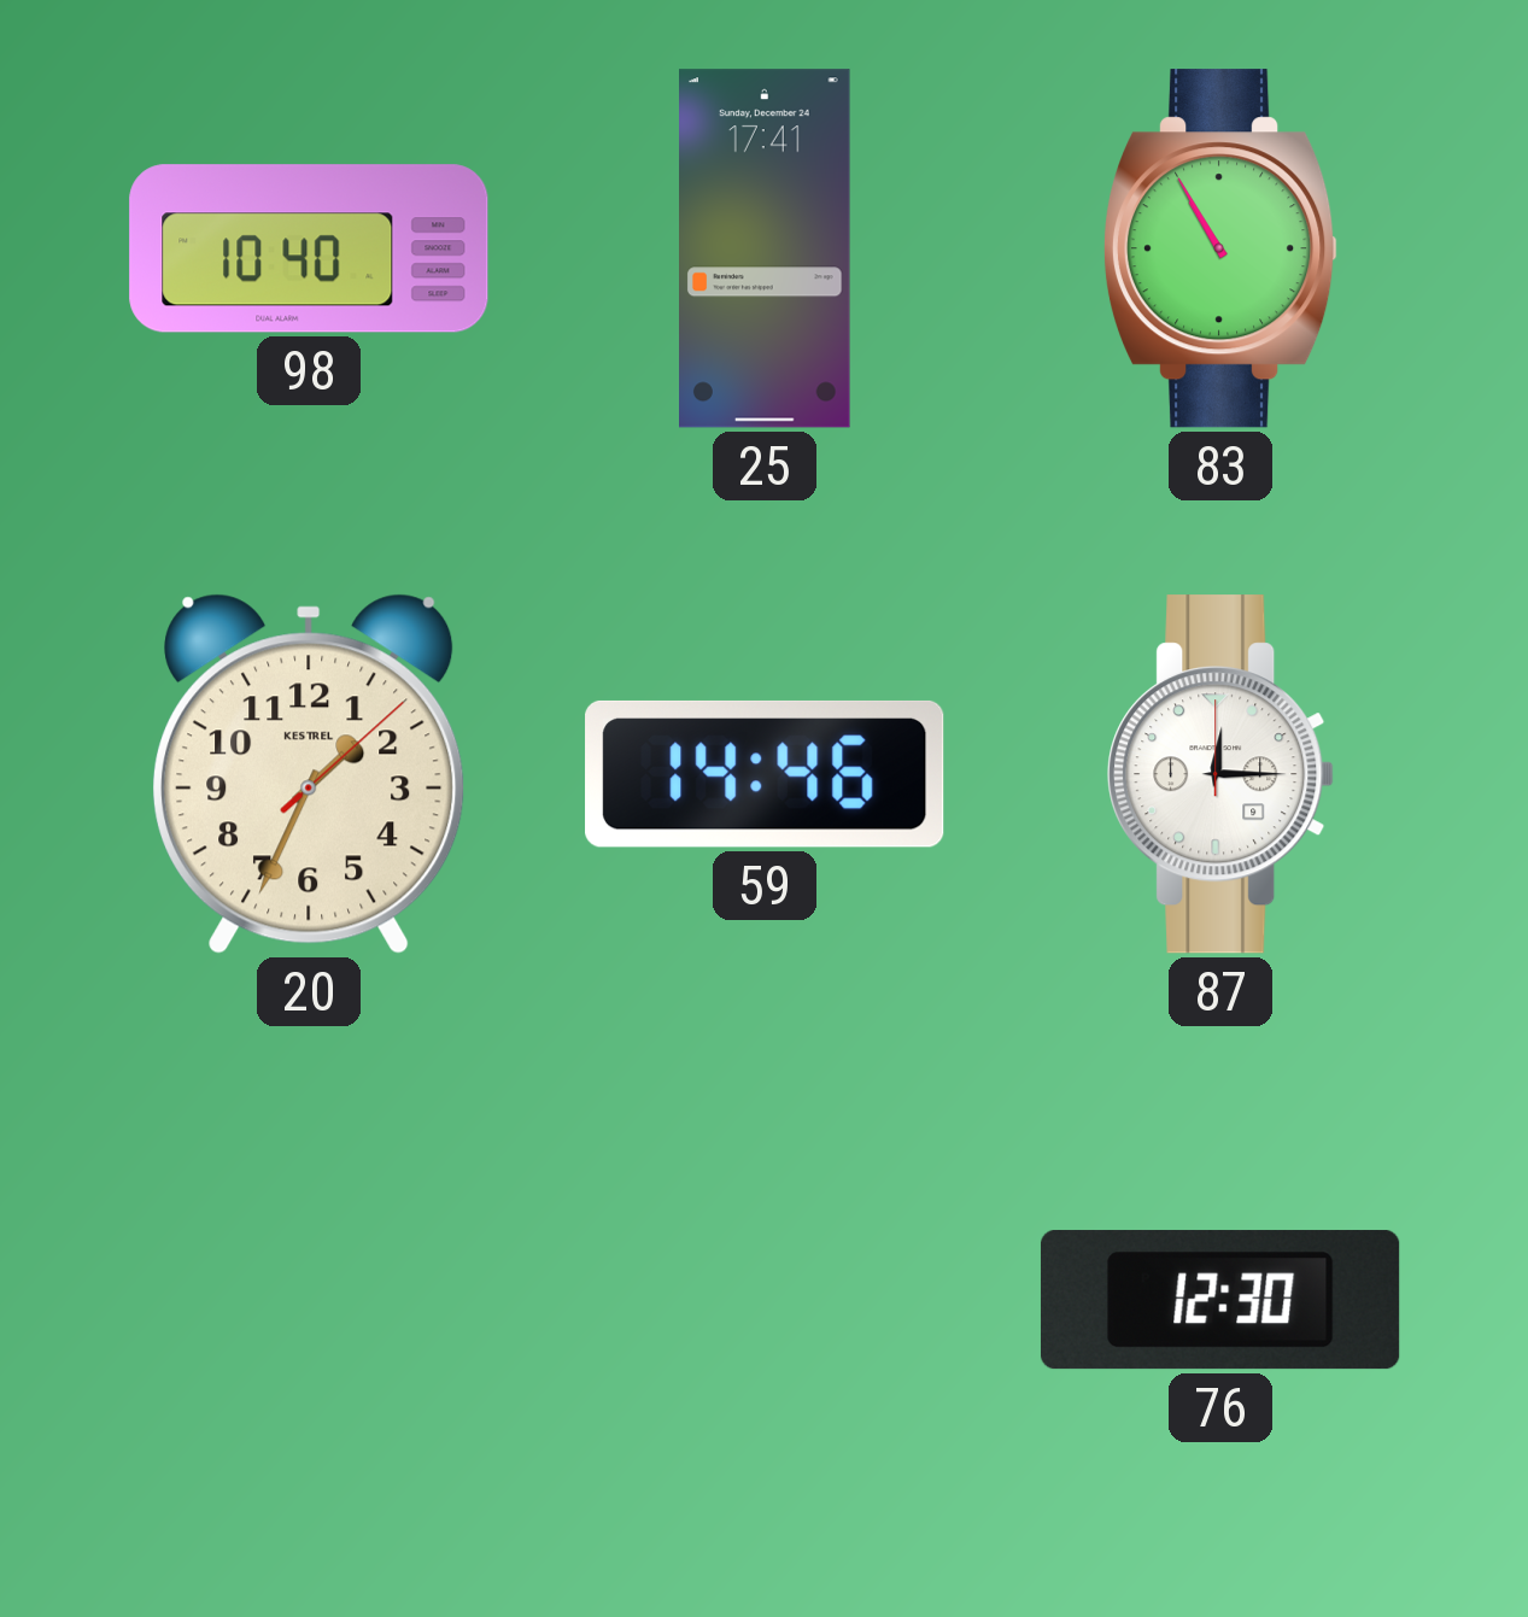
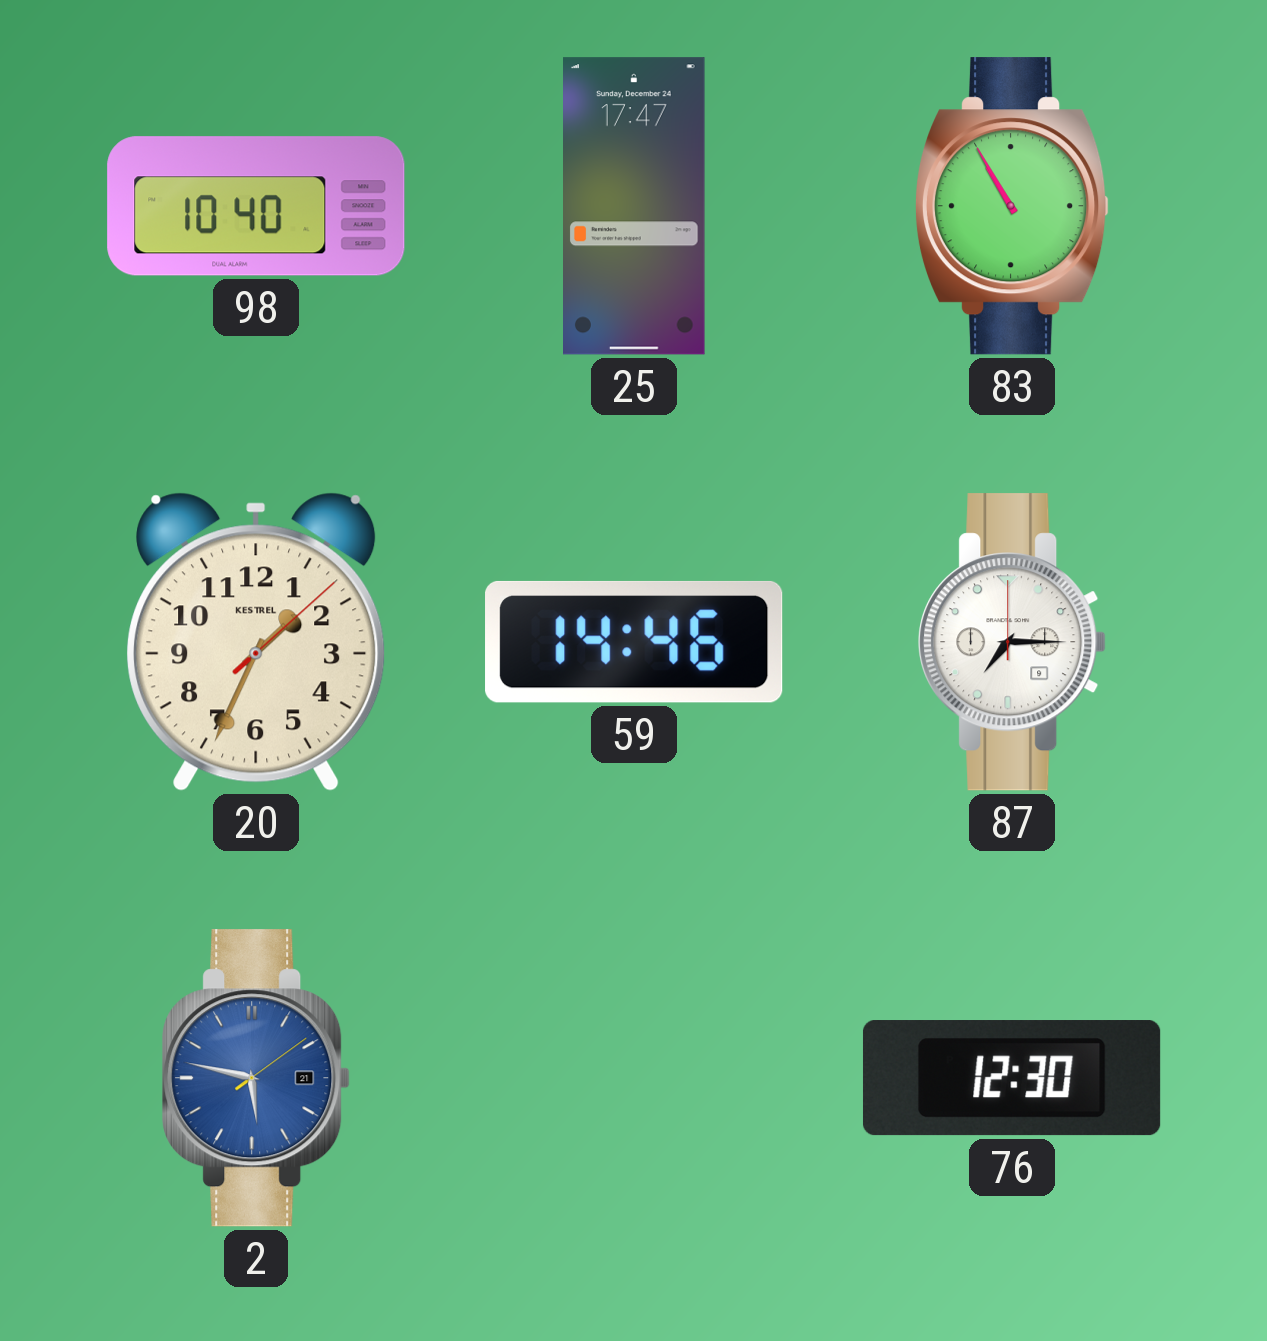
25: 17:41 -> 17:47 (635, 206)
87: 12:15 -> 7:15 (1012, 642)
2: none -> 5:47 (256, 1078)
